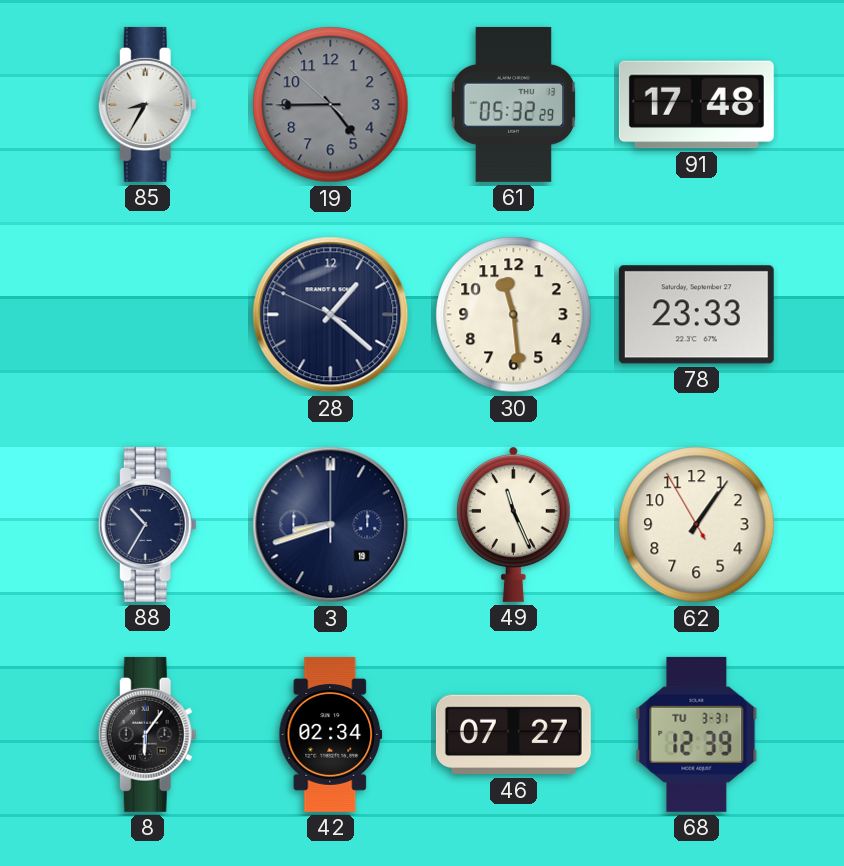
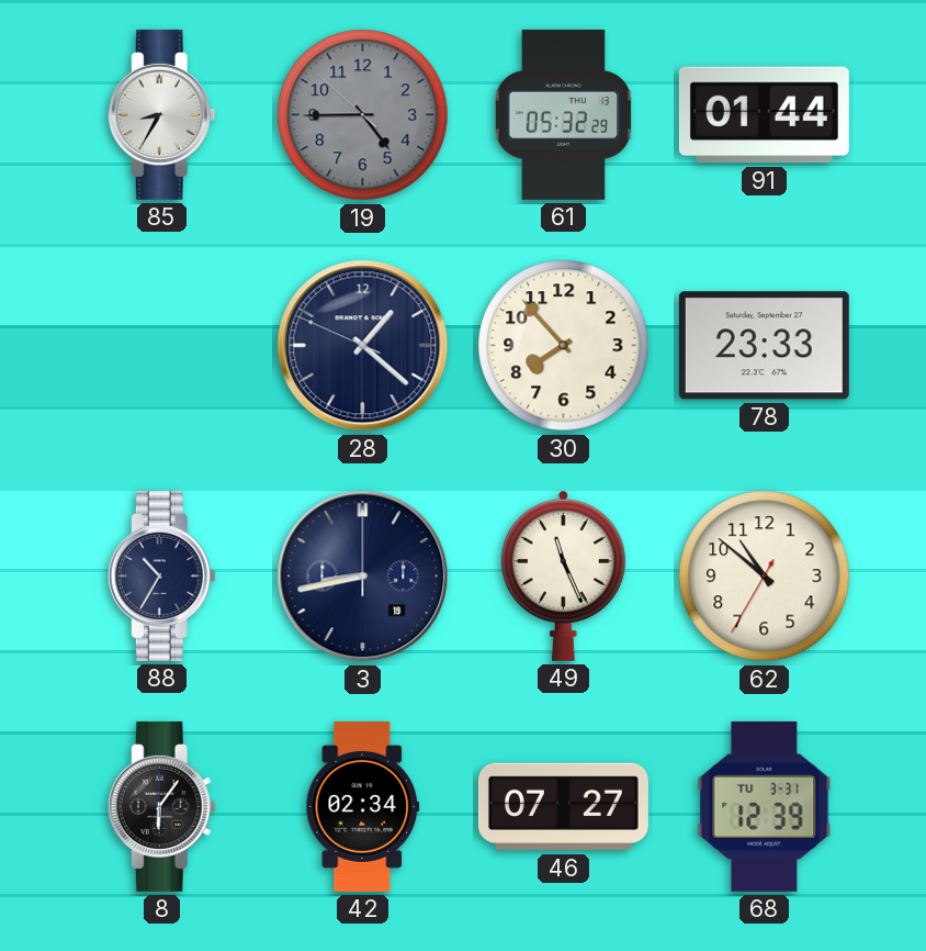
91: 17:48 -> 01:44 (764, 115)
30: 11:29 -> 7:53 (564, 346)
3: 8:42 -> 8:43 (363, 577)
62: 1:05 -> 10:51 (765, 577)
